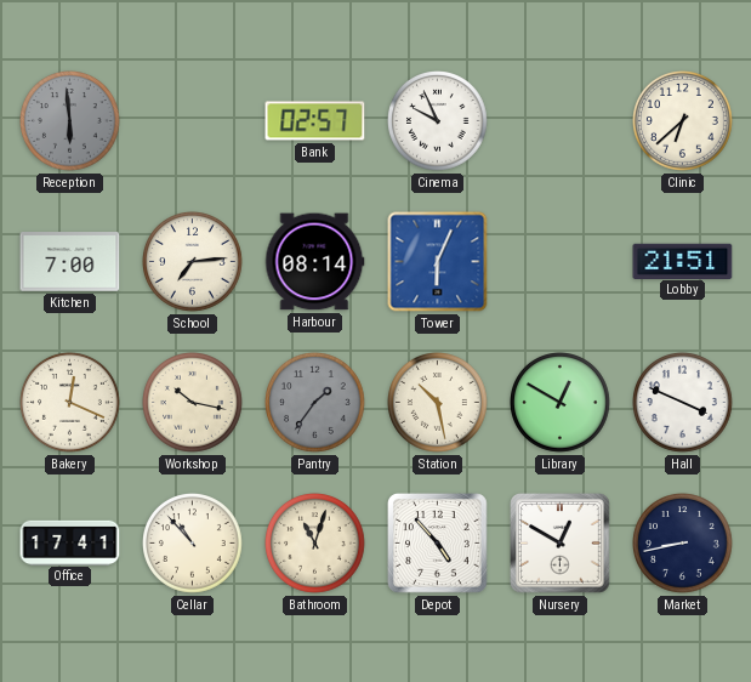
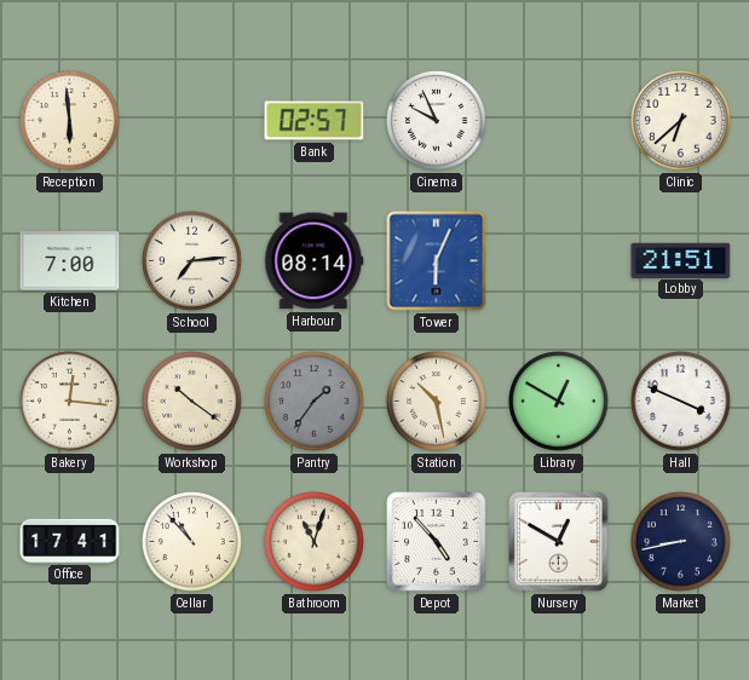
Reception dial: grey -> cream (70, 121)
Bakery: 12:19 -> 12:16 (70, 402)
Workshop: 10:17 -> 10:21 (192, 402)
